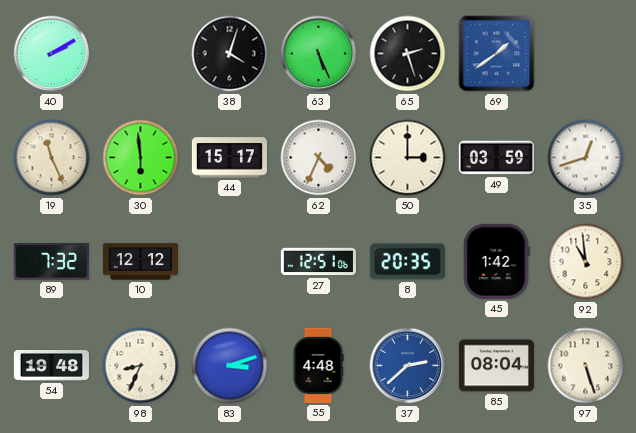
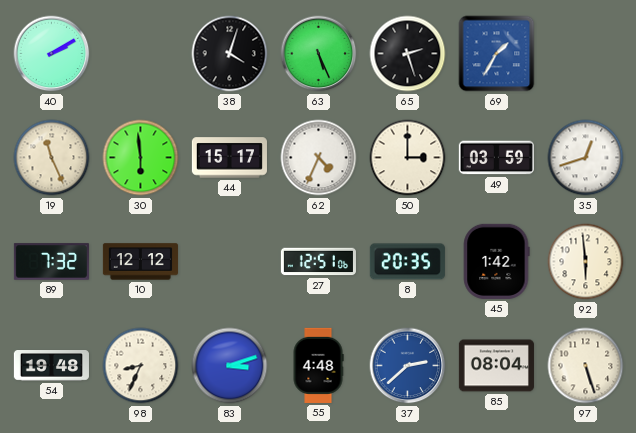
69: 1:39 -> 1:35 (497, 54)
92: 10:59 -> 5:59 (586, 262)
